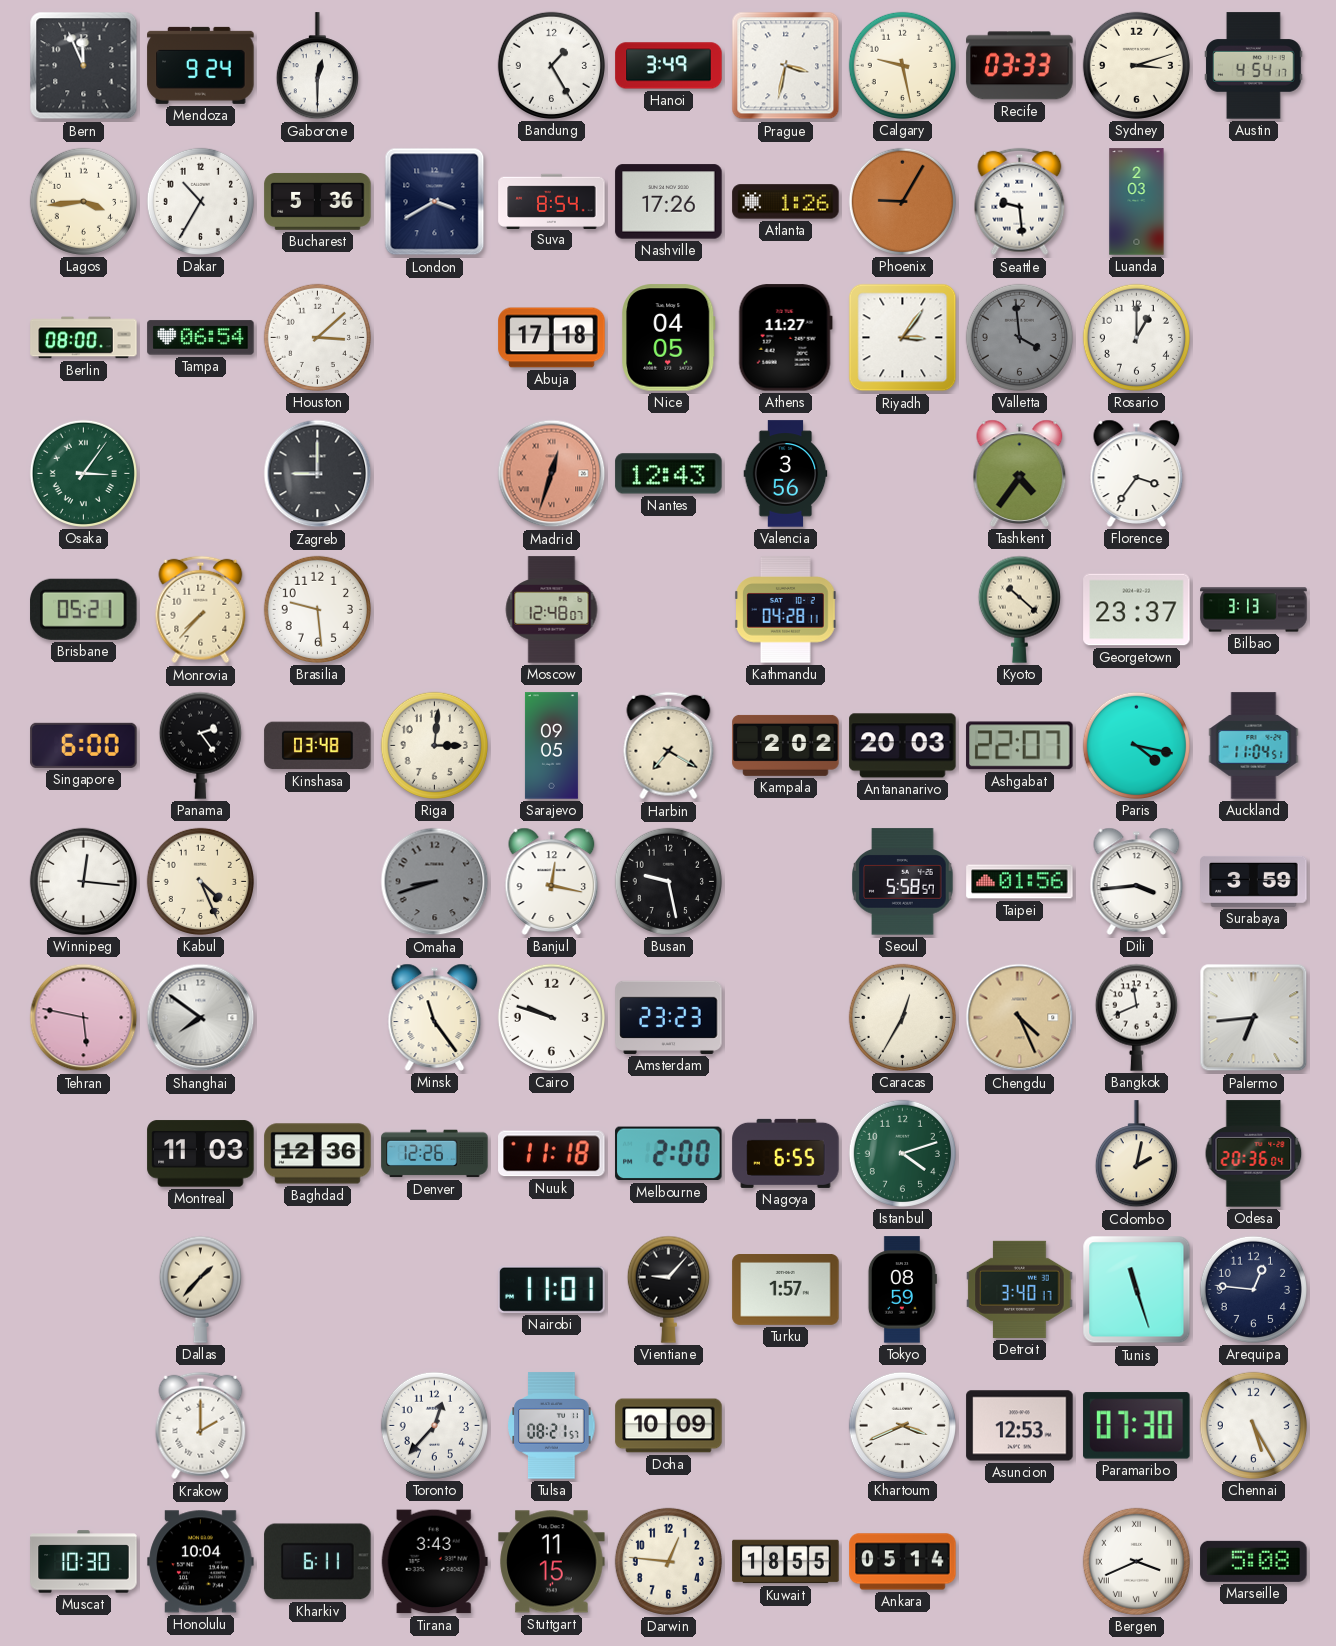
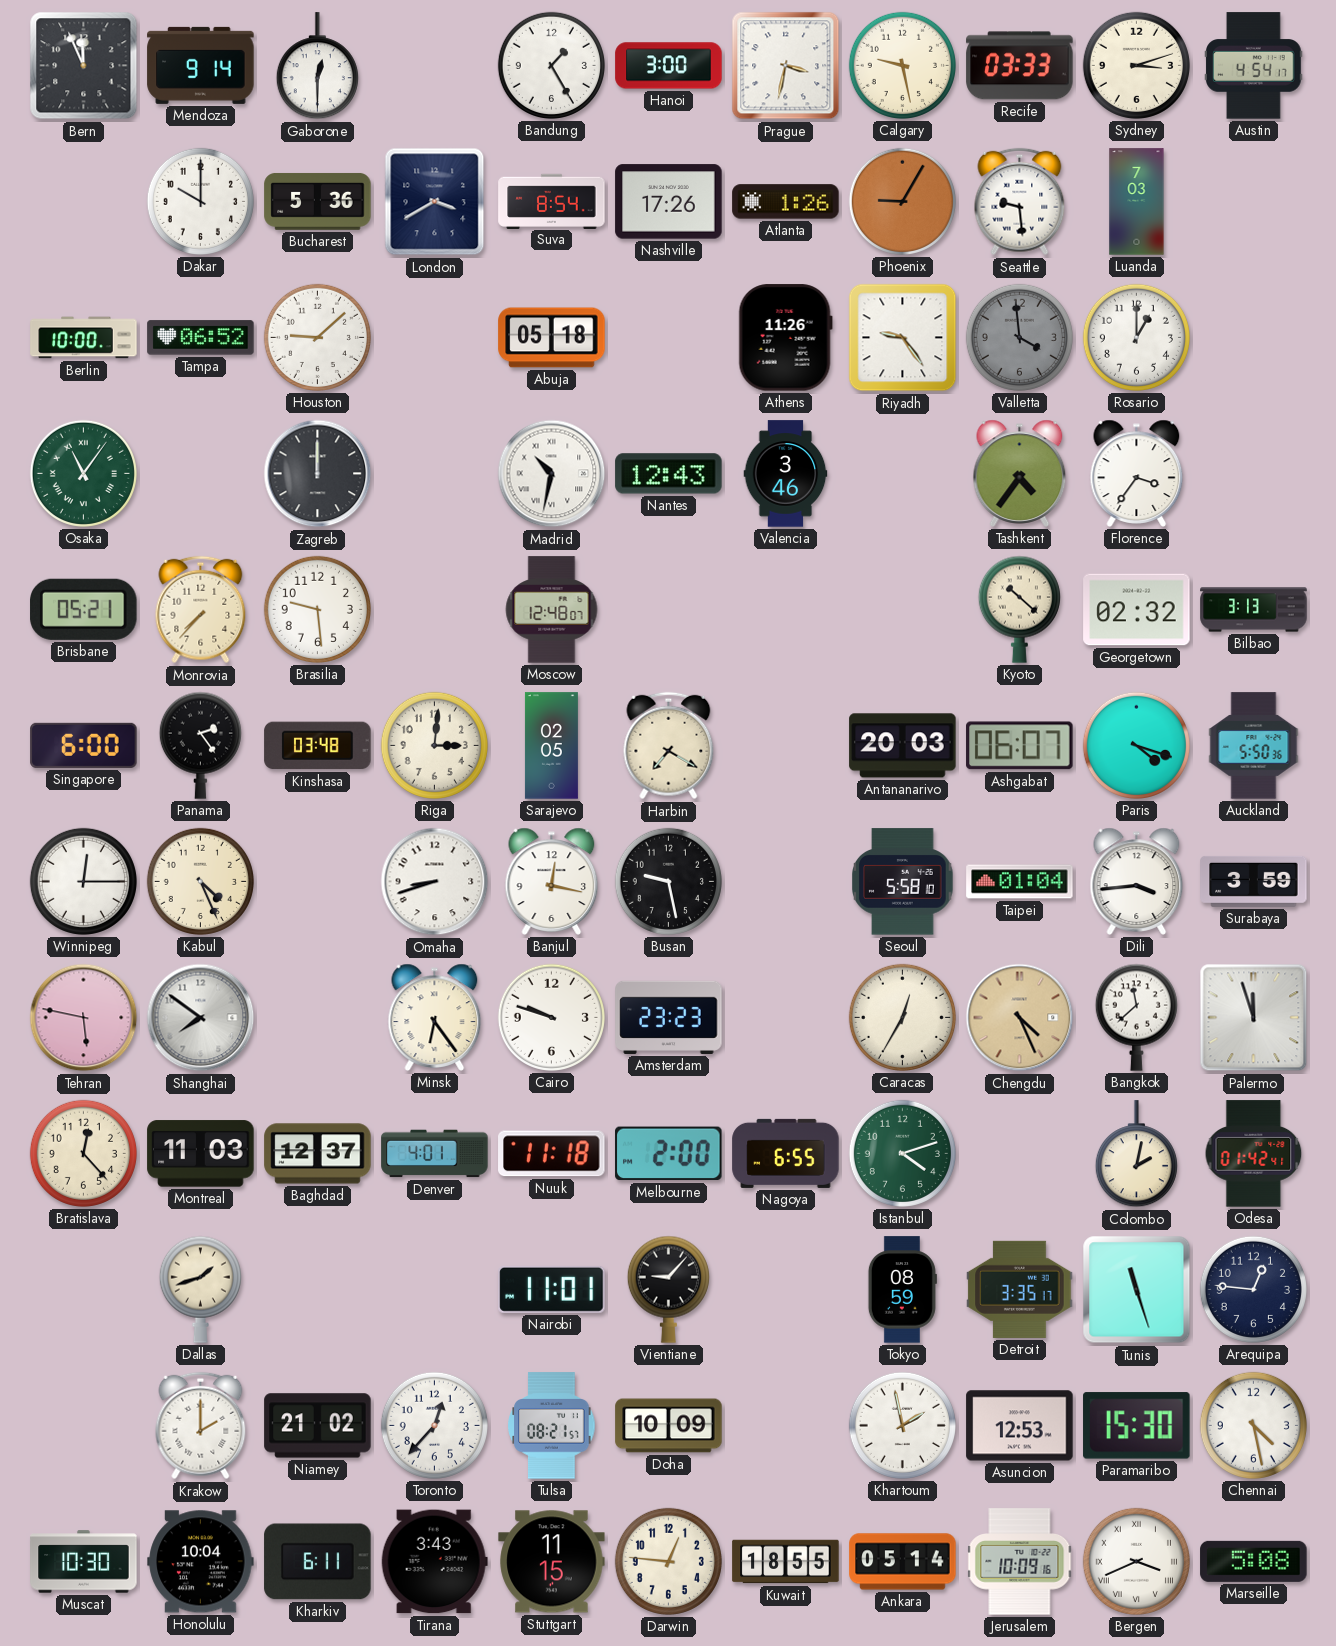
Mendoza: 9:24 -> 9:14 (201, 65)
Hanoi: 3:49 -> 3:00 (669, 66)
Lagos: 3:44 -> none (83, 201)
Dakar: 10:35 -> 10:00 (200, 201)
Luanda: 2:03 -> 7:03 (1137, 202)
Berlin: 08:00 -> 10:00 (84, 338)
Tampa: 06:54 -> 06:52 (201, 338)
Houston: 3:08 -> 9:08 (317, 337)
Abuja: 17:18 -> 05:18 (552, 338)
Nice: 04:05 -> none (669, 338)
Athens: 11:27 -> 11:26 (785, 338)
Riyadh: 3:06 -> 9:24 (903, 338)
Osaka: 3:06 -> 11:06 (83, 473)
Zagreb: 9:00 -> 12:00 (318, 474)
Madrid: 12:33 -> 10:32 (552, 474)
Madrid dial: salmon -> white (552, 474)
Valencia: 3:56 -> 3:46 (786, 474)
Kathmandu: 04:28 -> none (785, 610)
Georgetown: 23:37 -> 02:32 (1137, 610)
Sarajevo: 09:05 -> 02:05 (551, 746)
Kampala: 2:02 -> none (786, 745)
Ashgabat: 22:07 -> 06:07 (1020, 746)
Paris: 4:17 -> 4:18 (1136, 745)
Auckland: 11:04 -> 5:50 (1254, 746)
Winnipeg: 12:16 -> 12:15 (83, 881)
Omaha dial: grey -> white (435, 882)
Seoul: 5:58:57 -> 5:58:10 (903, 882)
Taipei: 01:56 -> 01:04 (1020, 882)
Minsk: 11:24 -> 6:24 (435, 1017)
Bangkok: 11:41 -> 11:38 (1136, 1017)
Palermo: 6:44 -> 11:57 (1254, 1018)
Bratislava: none -> 12:23 (83, 1153)
Baghdad: 12:36 -> 12:37 (318, 1154)
Denver: 12:26 -> 4:01 (435, 1154)
Odesa: 20:36 -> 01:42 (1254, 1154)
Dallas: 1:37 -> 1:42 (200, 1289)
Turku: 1:57 -> none (786, 1290)
Detroit: 3:40 -> 3:35 (1020, 1289)
Niamey: none -> 21:02 (318, 1426)
Khartoum: 3:41 -> 1:58 (902, 1425)
Paramaribo: 07:30 -> 15:30 (1137, 1426)
Chennai: 5:25 -> 4:28 (1253, 1425)
Jerusalem: none -> 10:09 (1020, 1562)
